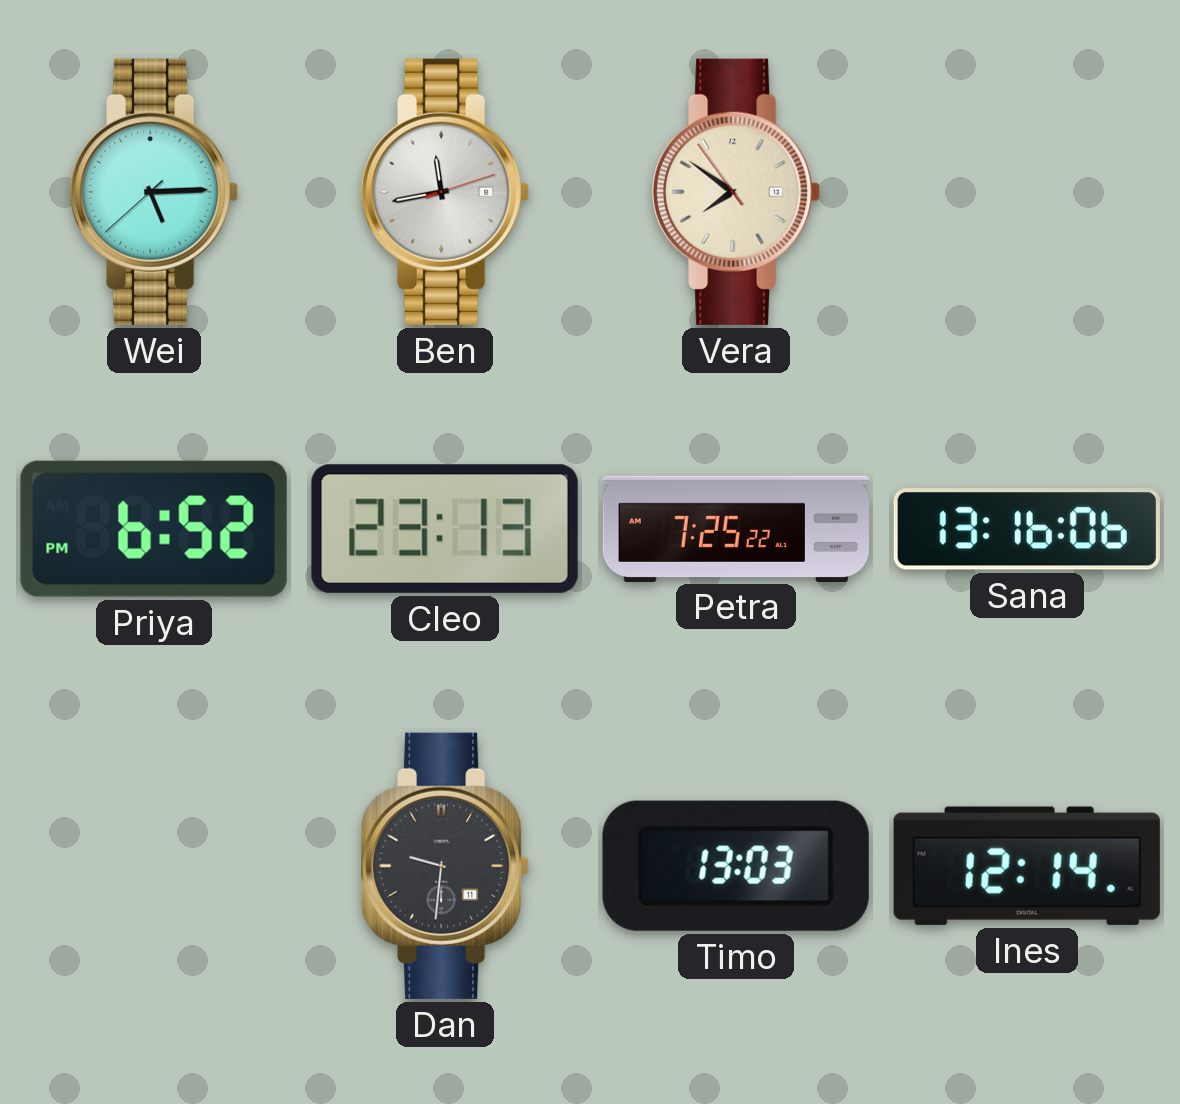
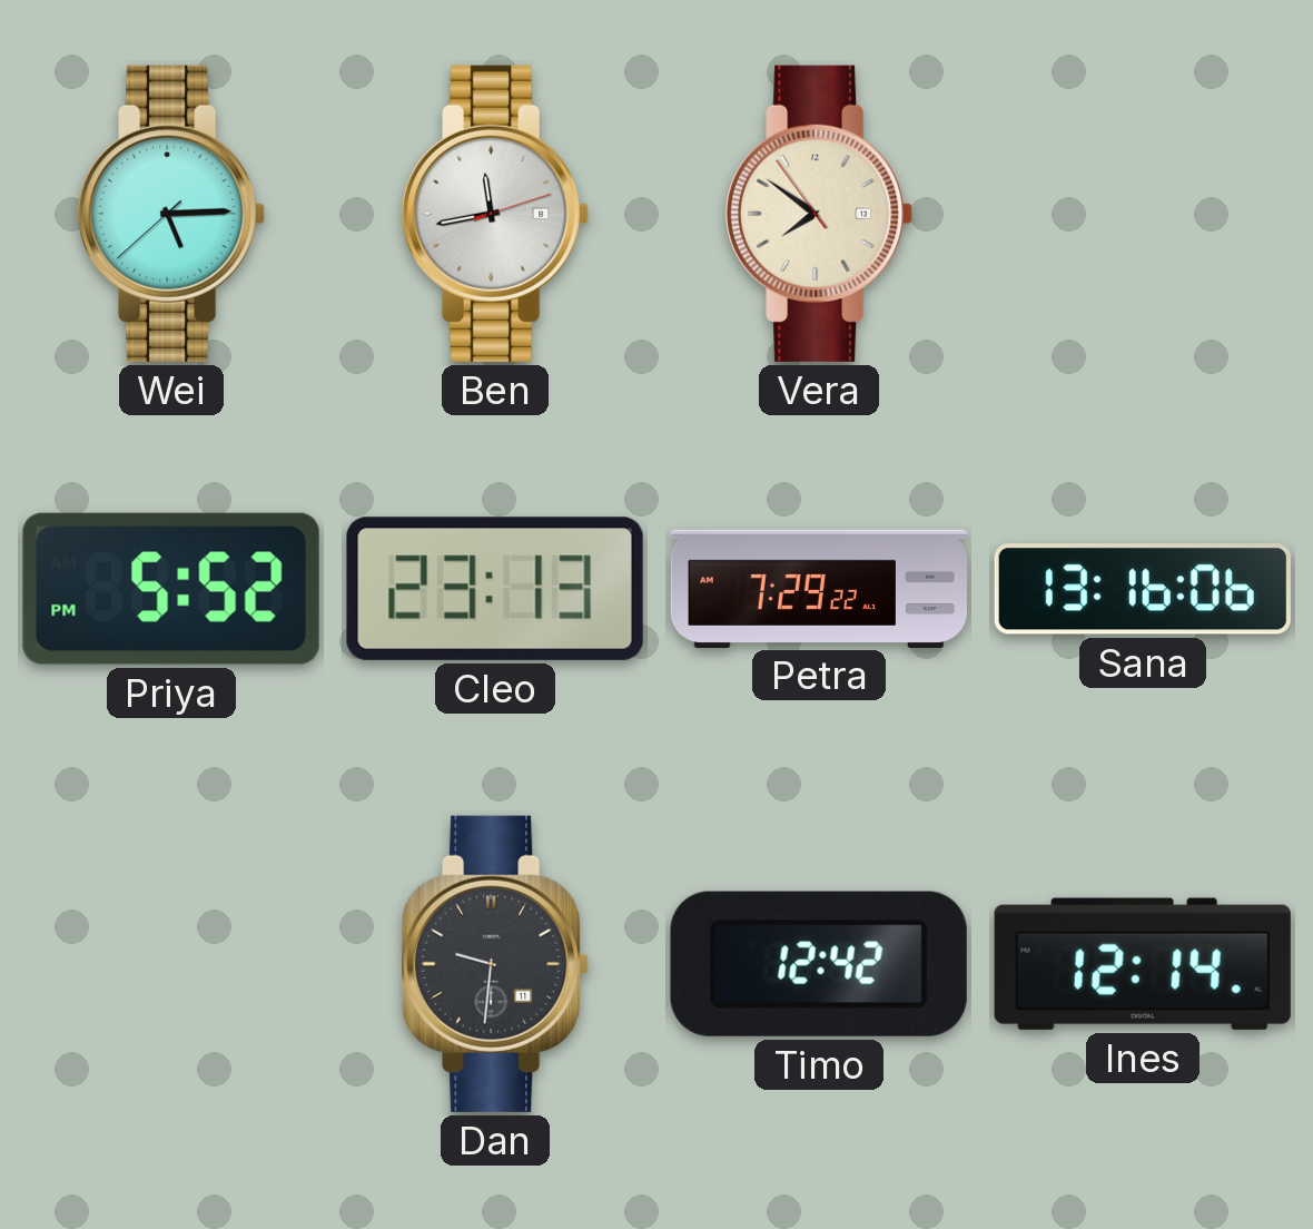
Priya: 6:52 -> 5:52 (171, 589)
Petra: 7:25 -> 7:29 (819, 588)
Timo: 13:03 -> 12:42 (819, 964)
